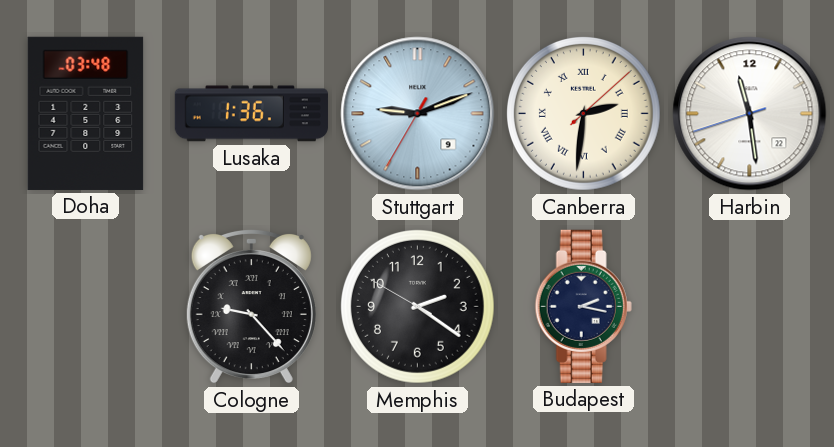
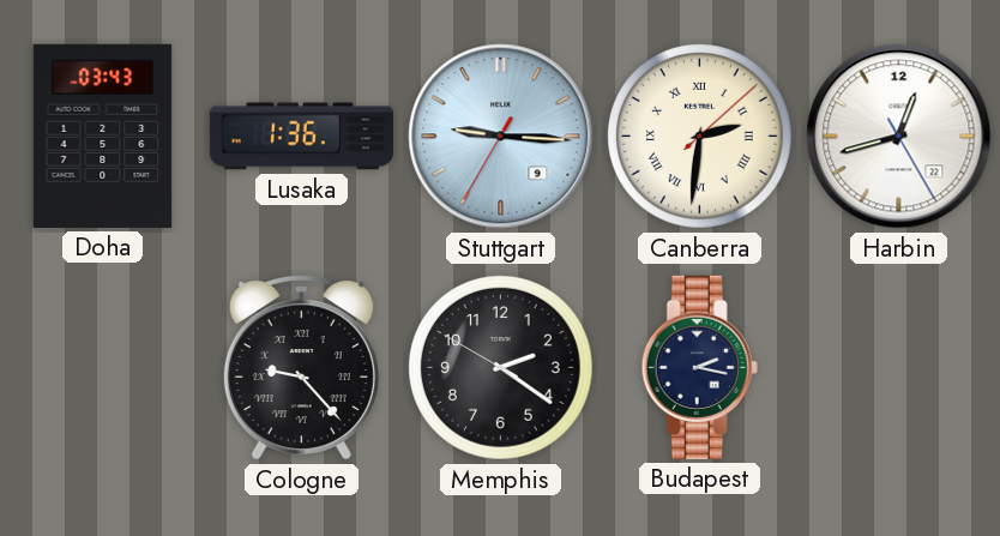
Doha: 03:48 -> 03:43 (103, 135)
Stuttgart: 9:11 -> 9:15 (501, 137)
Harbin: 11:28 -> 12:42 (899, 137)
